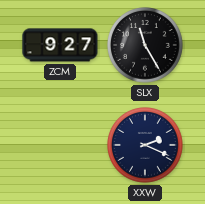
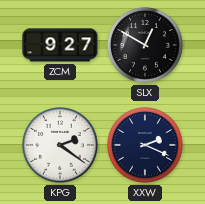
SLX: 11:25 -> 12:50 (146, 46)
KPG: none -> 2:21 (61, 146)
